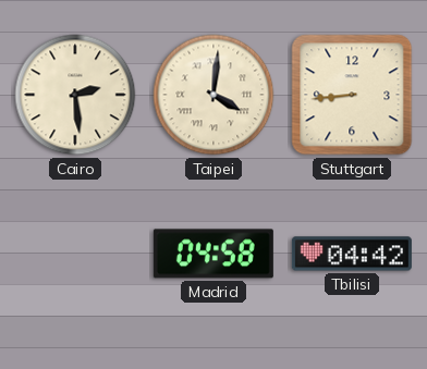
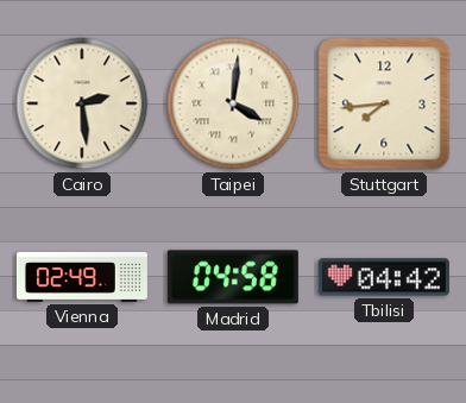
Stuttgart: 8:44 -> 7:44 (384, 103)
Vienna: none -> 02:49 (82, 277)
